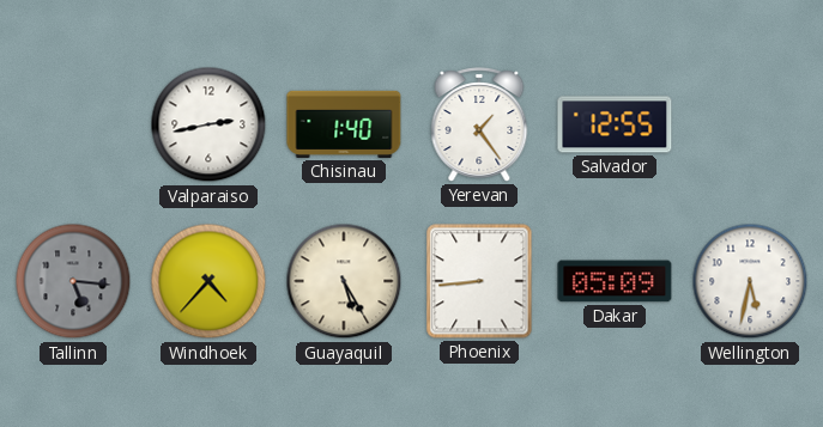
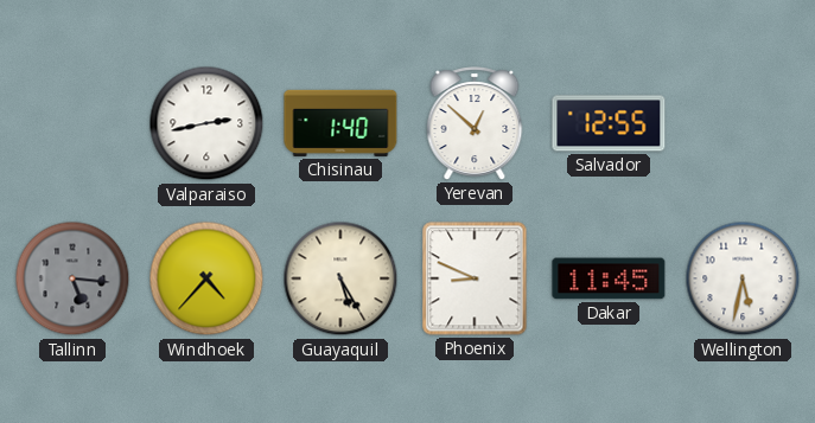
Yerevan: 1:24 -> 12:52 (475, 123)
Phoenix: 8:44 -> 8:49 (475, 278)
Dakar: 05:09 -> 11:45 (609, 278)
